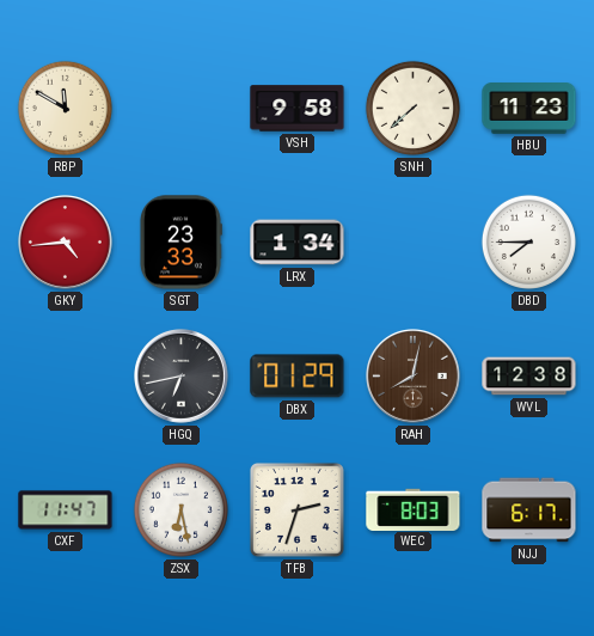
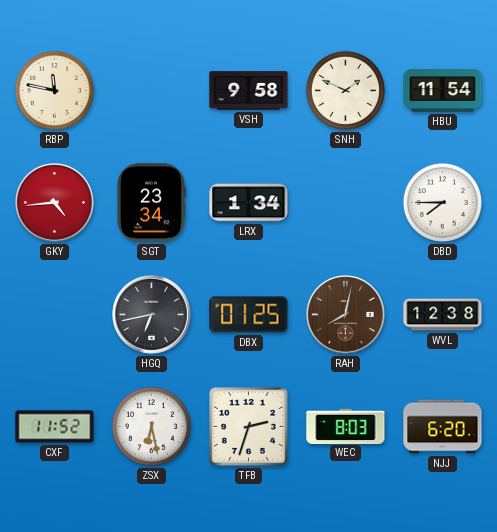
RBP: 11:50 -> 11:47 (54, 90)
SNH: 7:38 -> 1:49 (345, 90)
HBU: 11:23 -> 11:54 (443, 91)
SGT: 23:33 -> 23:34 (151, 203)
DBX: 01:29 -> 01:25 (249, 315)
CXF: 11:47 -> 11:52 (55, 427)
NJJ: 6:17 -> 6:20 (443, 427)
